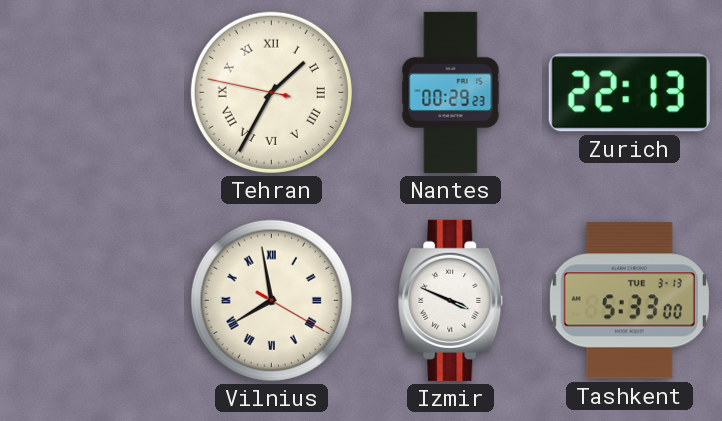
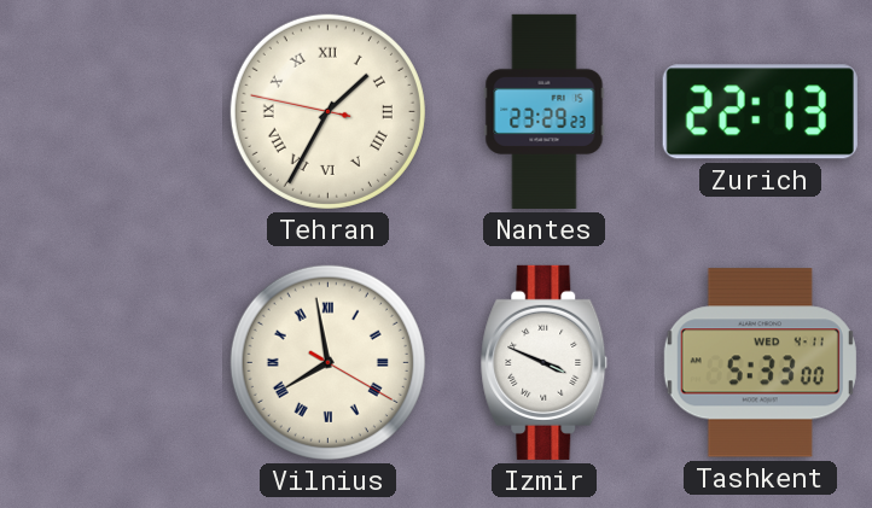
Nantes: 00:29 -> 23:29 (545, 111)
Tashkent date: TUE 3-13 -> WED 4-11 (760, 363)
